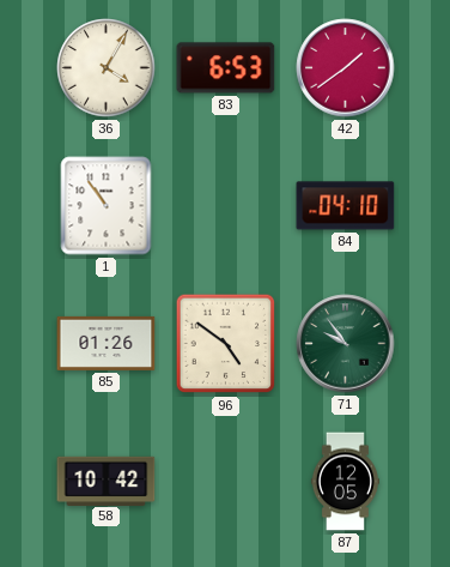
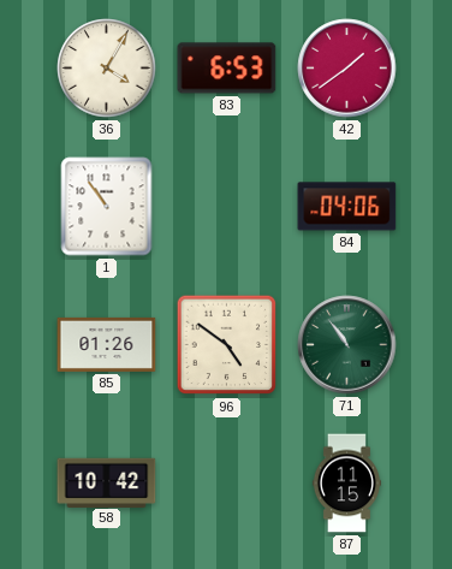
84: 04:10 -> 04:06 (347, 207)
71: 9:54 -> 10:54 (347, 345)
87: 12:05 -> 11:15 (346, 484)
